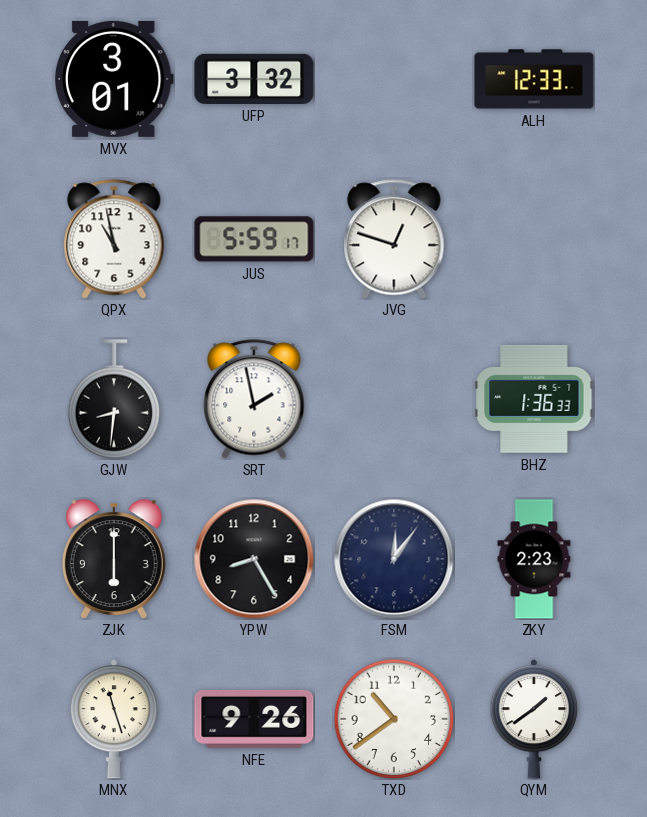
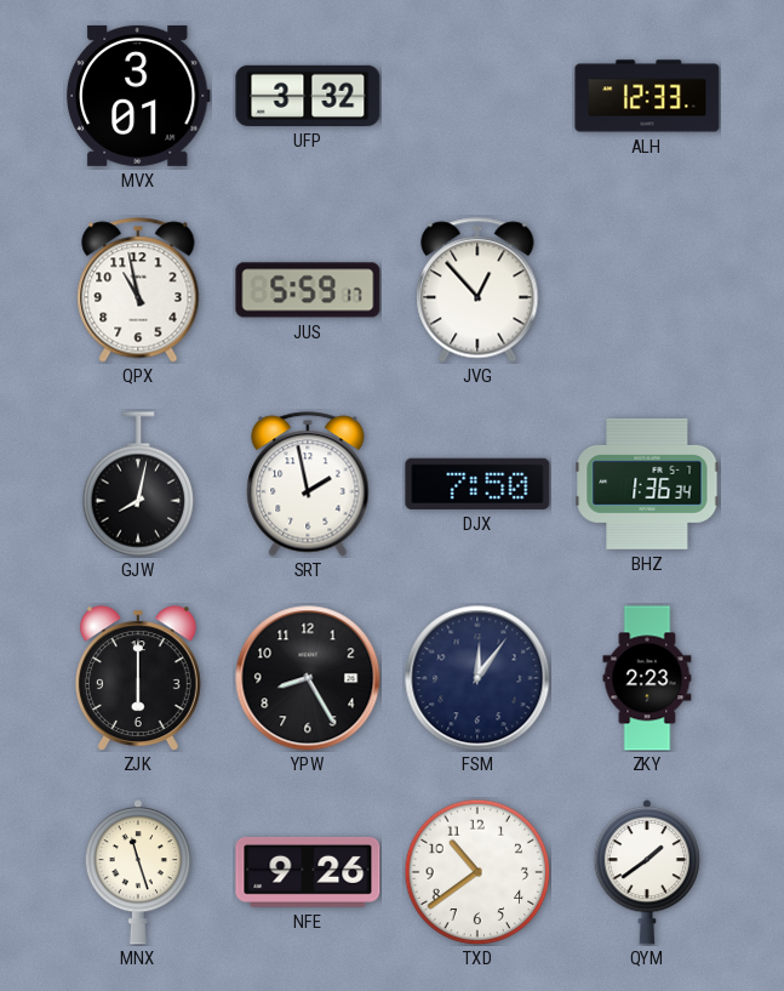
JVG: 12:48 -> 12:53 (477, 290)
GJW: 8:31 -> 8:02 (137, 484)
DJX: none -> 7:50 (477, 484)
BHZ: 1:36:33 -> 1:36:34 (647, 484)
